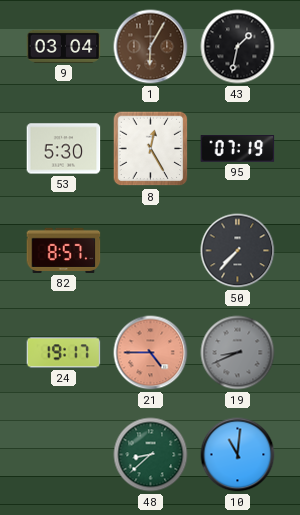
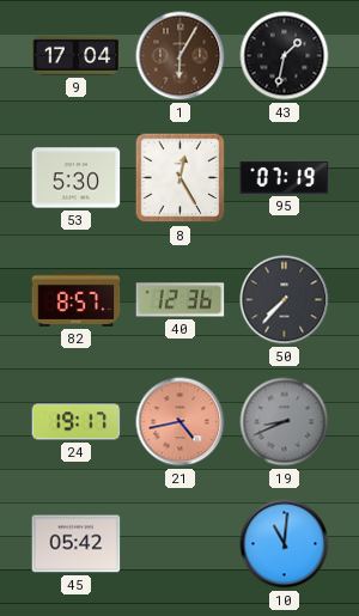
9: 03:04 -> 17:04 (77, 55)
40: none -> 12:36 (181, 300)
21: 4:45 -> 4:43 (181, 422)
45: none -> 05:42 (77, 544)
48: 8:38 -> none (151, 455)
